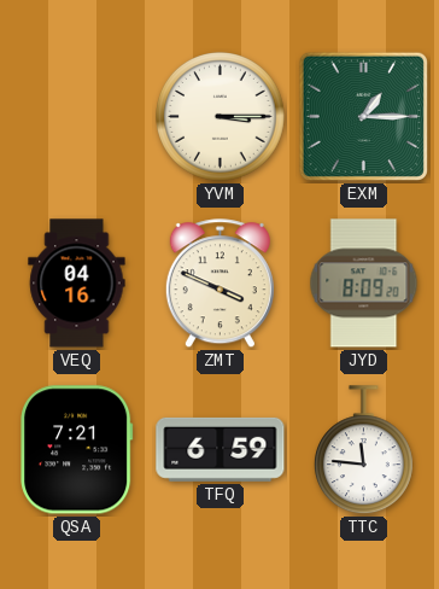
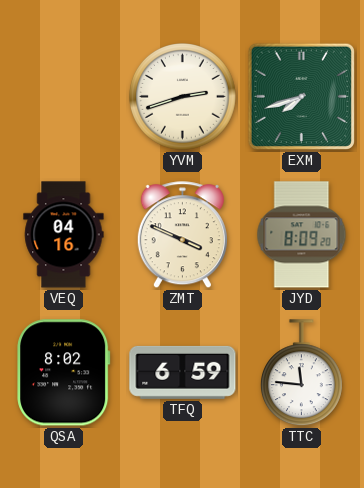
YVM: 3:15 -> 2:42 (183, 97)
EXM: 1:15 -> 7:42 (301, 96)
QSA: 7:21 -> 8:02 (64, 373)
